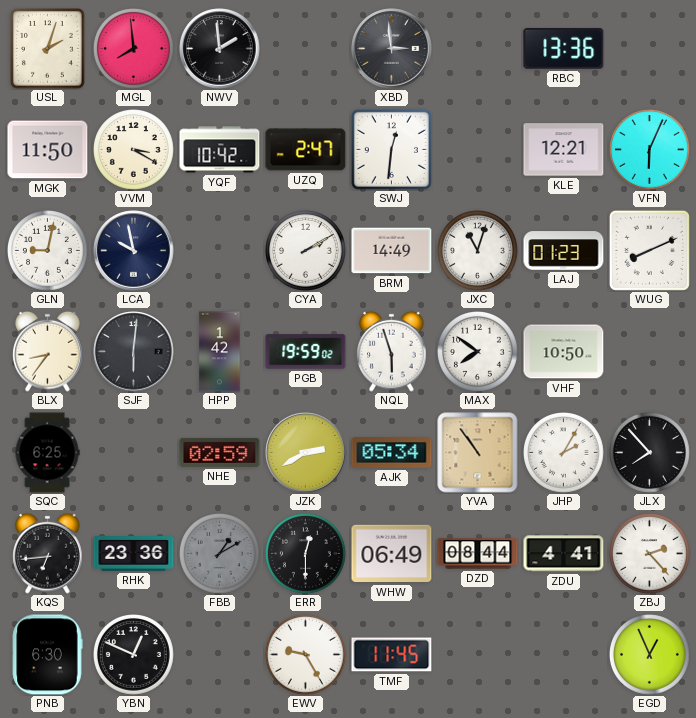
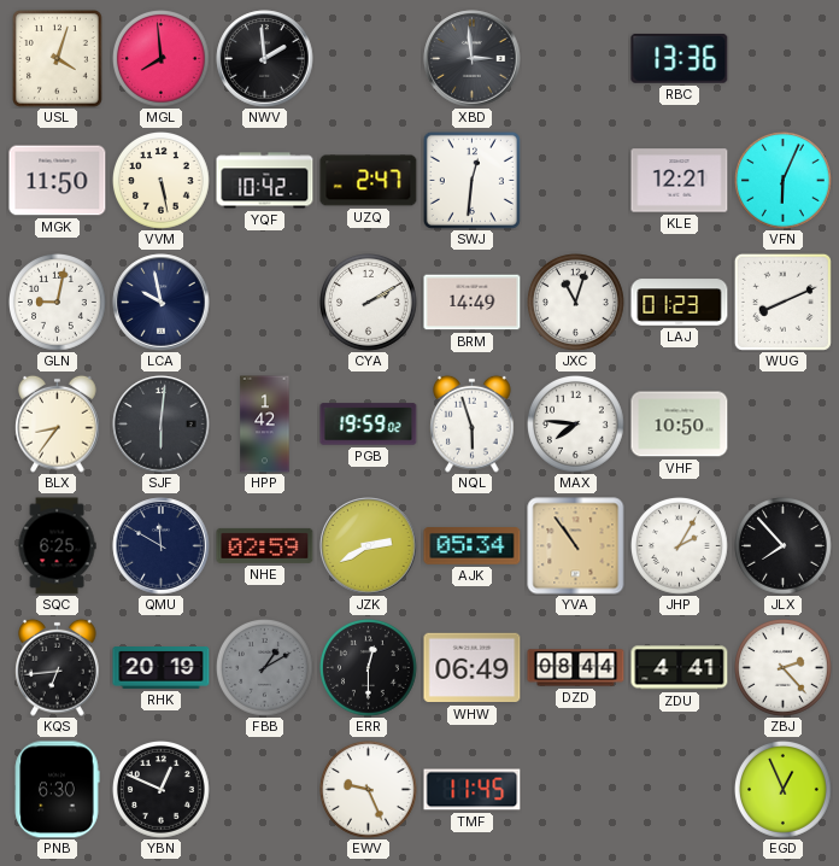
USL: 2:03 -> 4:03 (58, 59)
VVM: 3:20 -> 5:28 (162, 181)
MAX: 7:51 -> 7:46 (576, 425)
QMU: none -> 11:50 (162, 546)
RHK: 23:36 -> 20:19 (162, 668)
EWV: 9:25 -> 9:26 (369, 790)
